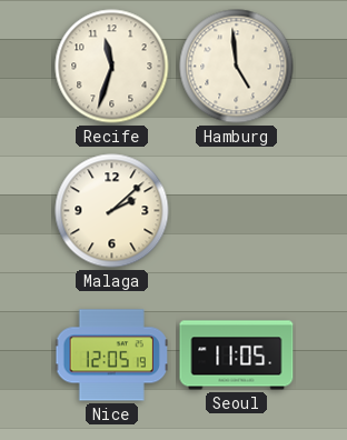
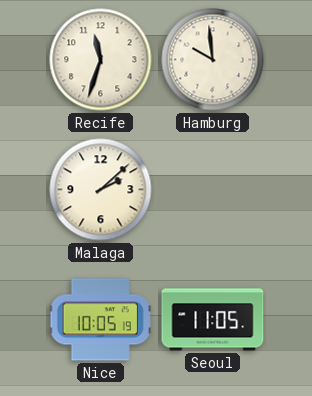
Hamburg: 4:59 -> 9:59 (213, 60)
Nice: 12:05 -> 10:05 (100, 320)
